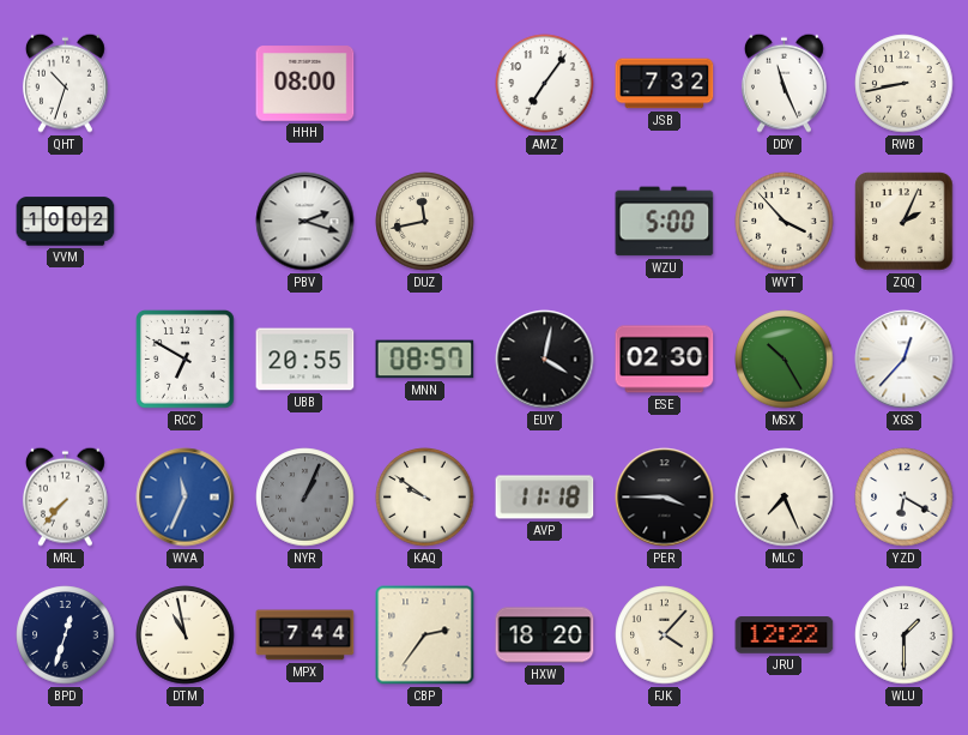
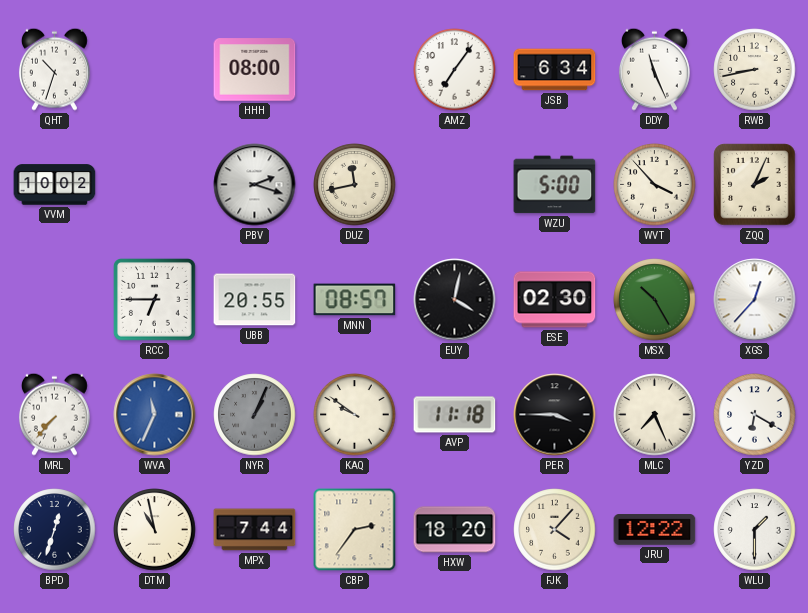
JSB: 7:32 -> 6:34 (555, 70)
RCC: 6:50 -> 6:45 (154, 299)
